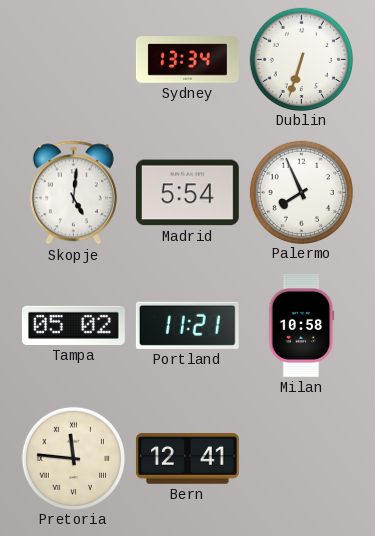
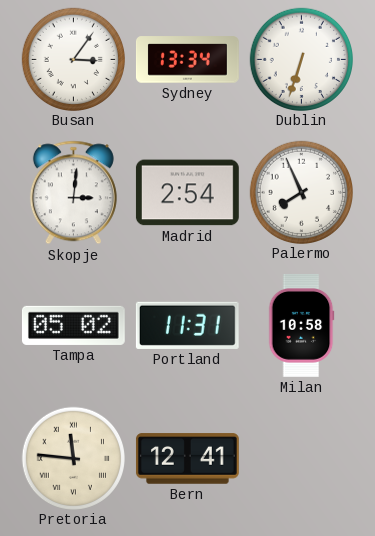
Busan: none -> 3:06 (73, 59)
Skopje: 5:01 -> 3:01 (73, 193)
Madrid: 5:54 -> 2:54 (187, 193)
Portland: 11:21 -> 11:31 (187, 325)
